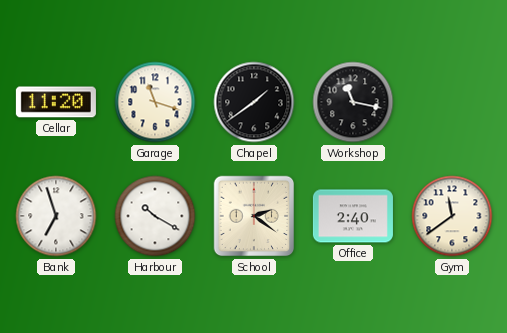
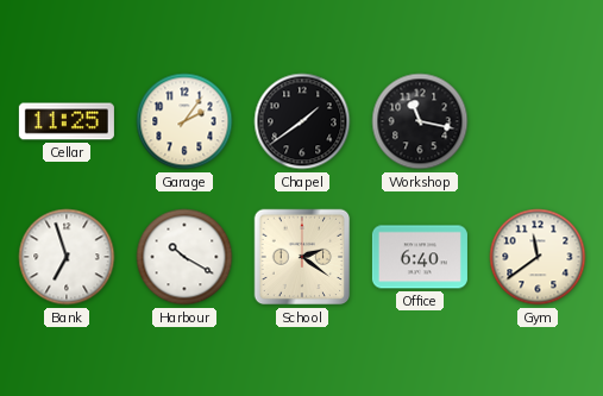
Cellar: 11:20 -> 11:25 (67, 121)
Garage: 11:18 -> 2:06 (184, 121)
Office: 2:40 -> 6:40 (420, 257)
